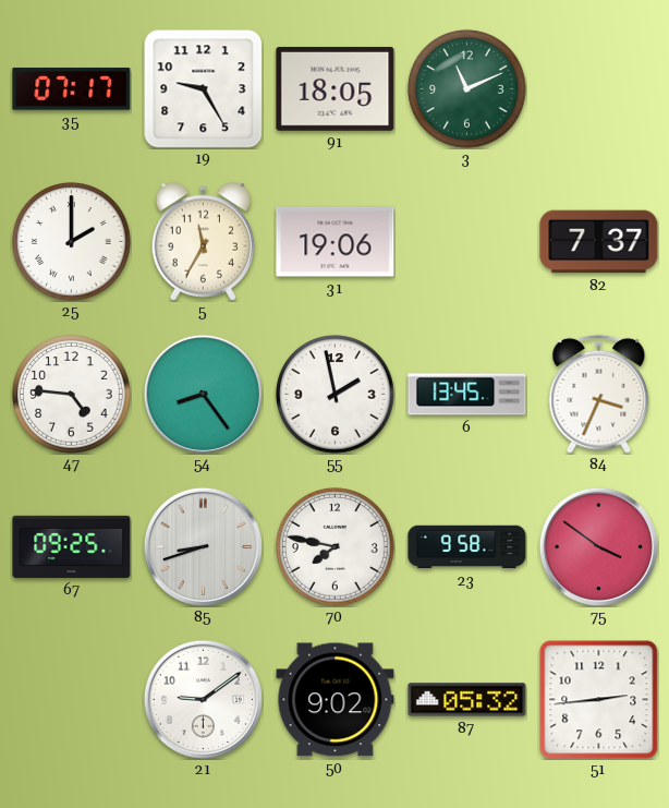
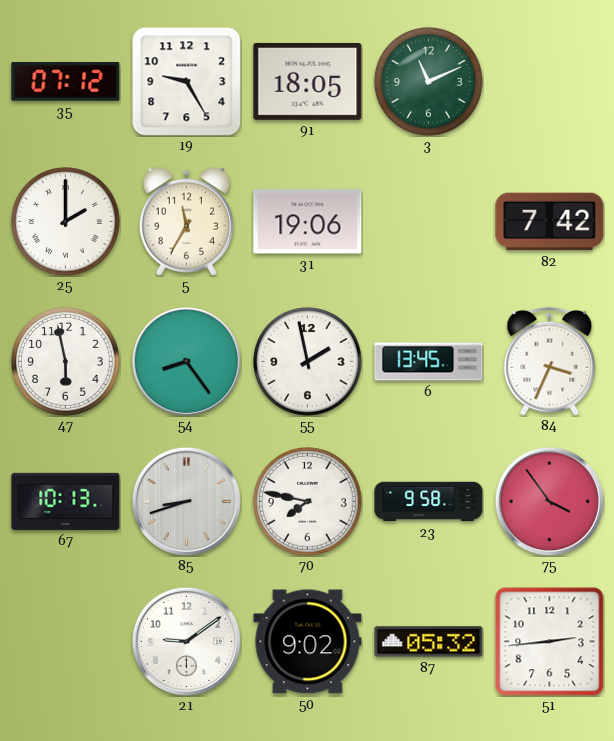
35: 07:17 -> 07:12 (66, 82)
82: 7:37 -> 7:42 (550, 222)
47: 4:46 -> 5:58 (66, 362)
67: 09:25 -> 10:13 (66, 501)
75: 3:51 -> 3:54 (549, 501)
